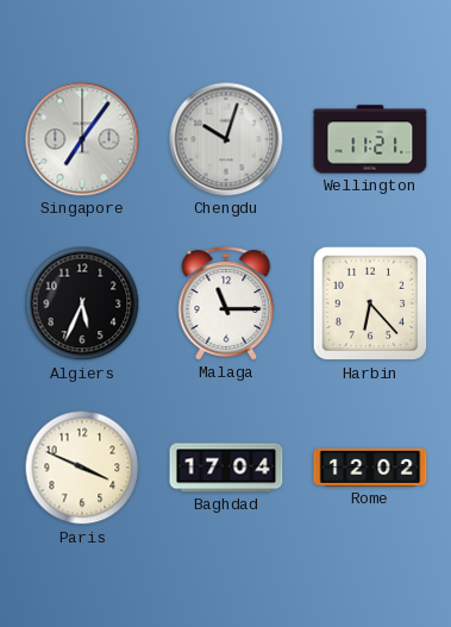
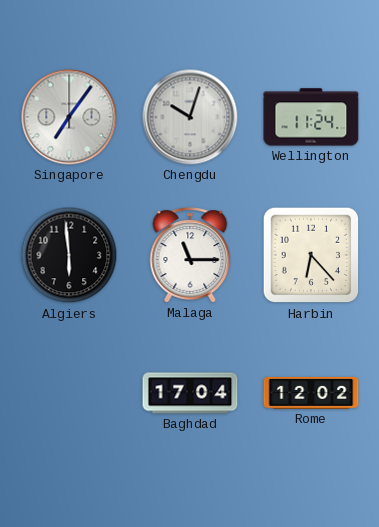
Wellington: 11:21 -> 11:24 (311, 117)
Algiers: 5:34 -> 5:59 (69, 255)
Paris: 3:49 -> none (82, 468)
